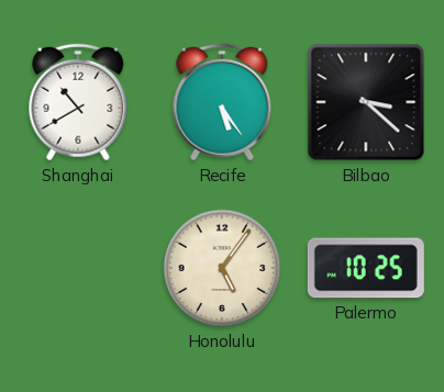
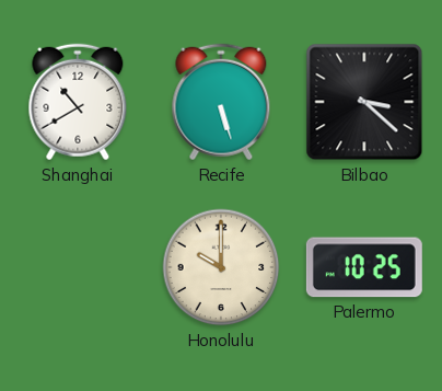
Recife: 5:24 -> 5:27 (221, 102)
Honolulu: 5:06 -> 10:00 (221, 267)
